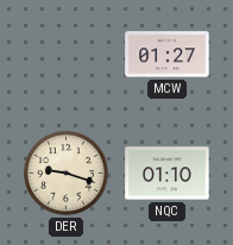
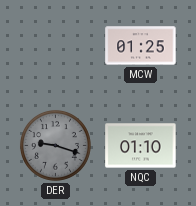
MCW: 01:27 -> 01:25 (141, 46)
DER dial: cream -> grey (55, 145)
